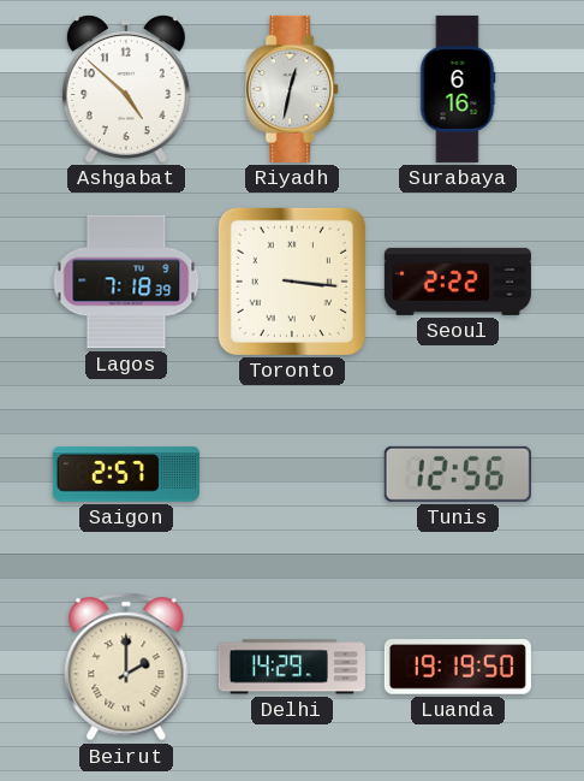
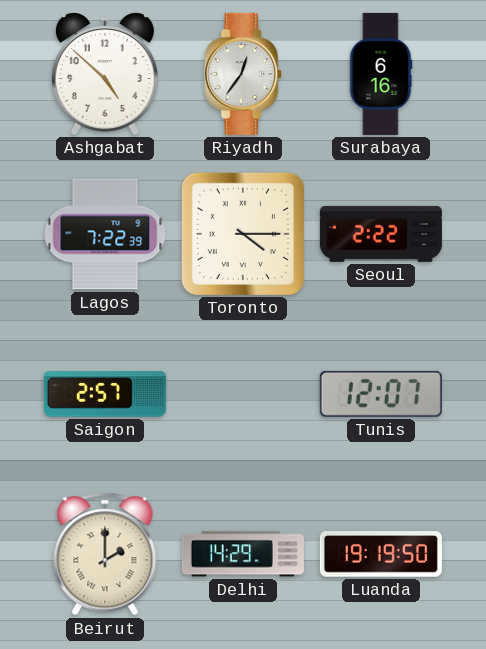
Riyadh: 12:32 -> 12:36 (244, 74)
Lagos: 7:18 -> 7:22 (105, 234)
Toronto: 3:16 -> 4:15 (243, 234)
Tunis: 12:56 -> 12:07 (381, 394)
